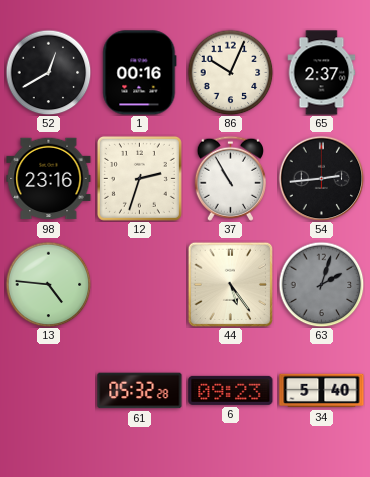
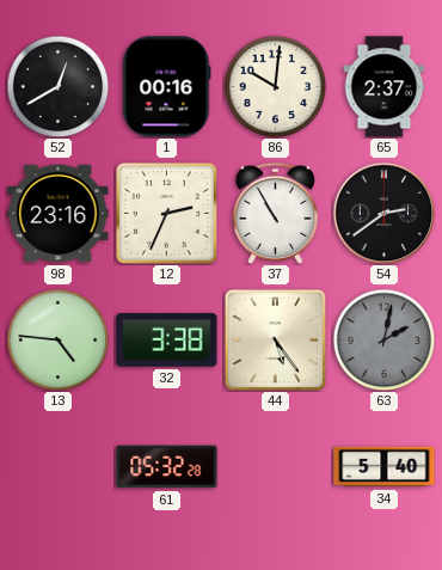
86: 10:04 -> 10:01 (275, 86)
12: 2:33 -> 2:34 (166, 213)
54: 2:44 -> 2:39 (383, 213)
32: none -> 3:38 (167, 341)
63: 2:03 -> 2:02 (383, 339)
6: 09:23 -> none (231, 390)
